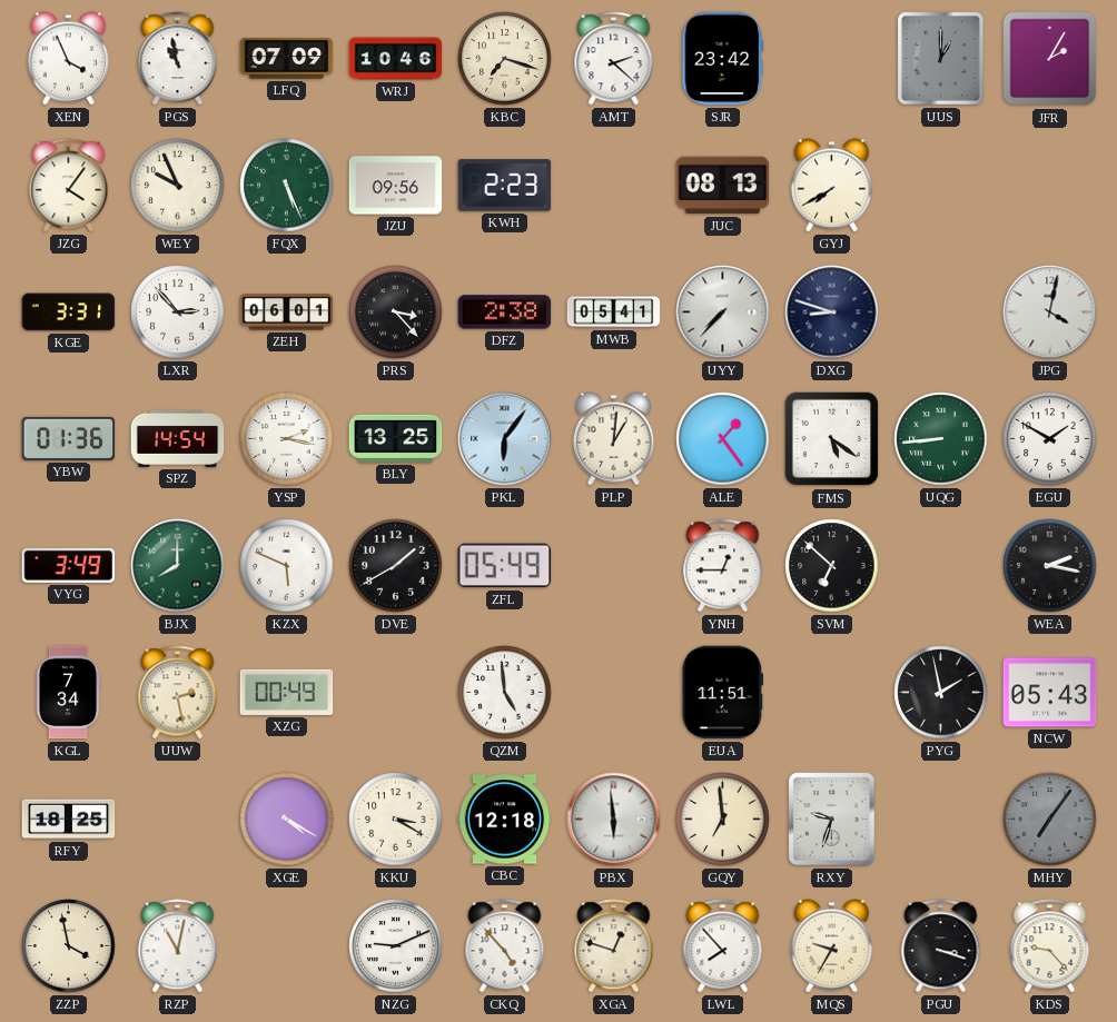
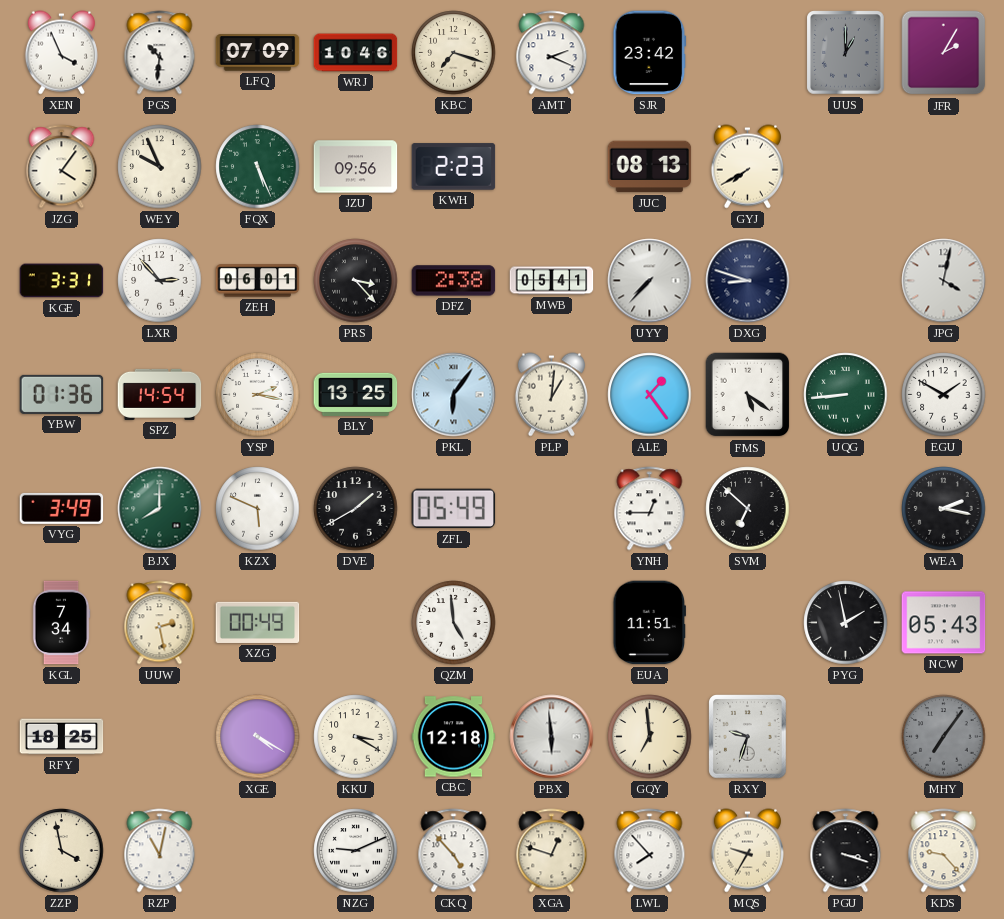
PGS: 10:58 -> 10:31 (160, 53)
AMT: 2:22 -> 2:19 (552, 53)
